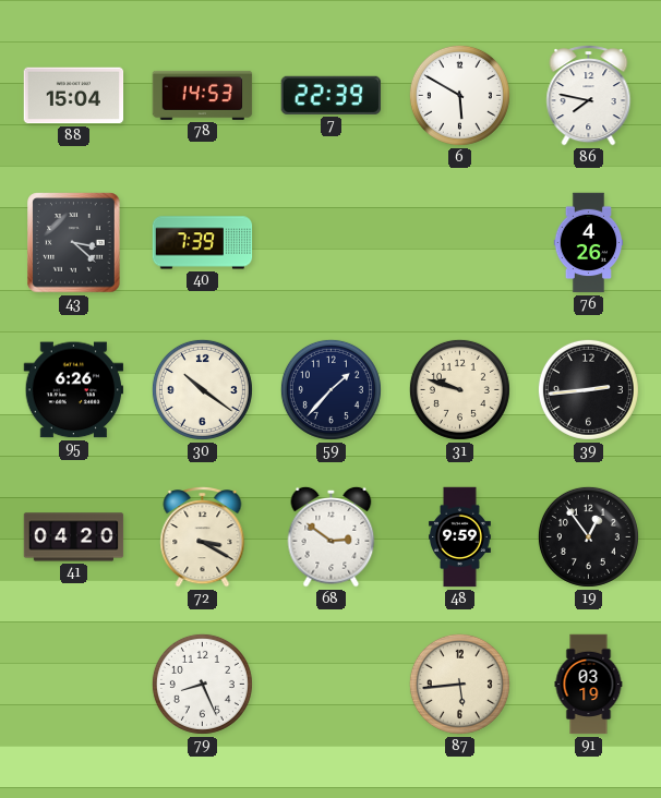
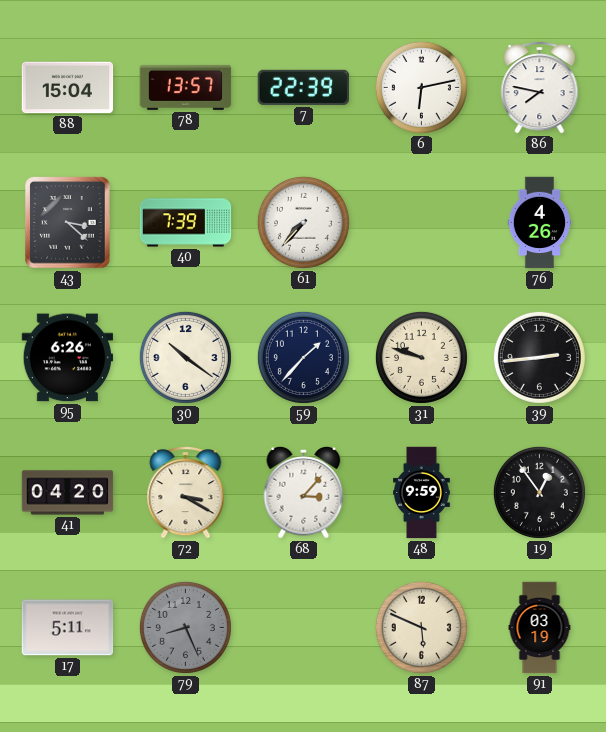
78: 14:53 -> 13:57 (186, 87)
6: 5:50 -> 6:13 (421, 87)
61: none -> 7:37 (303, 222)
68: 2:51 -> 3:07 (304, 492)
17: none -> 5:11 (68, 628)
79 dial: white -> grey (185, 627)
87: 5:44 -> 5:49 (421, 627)
